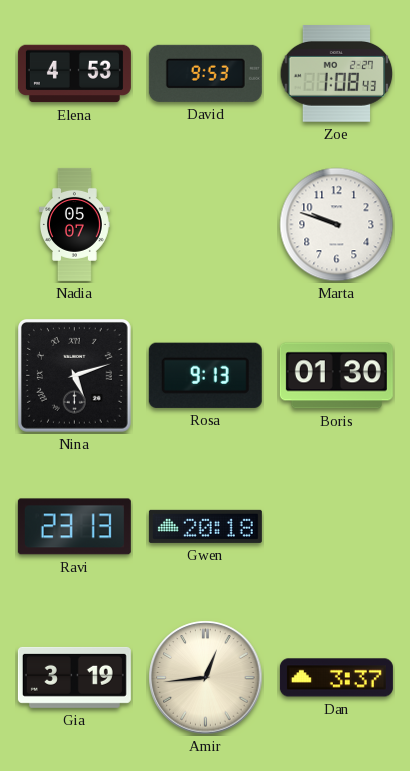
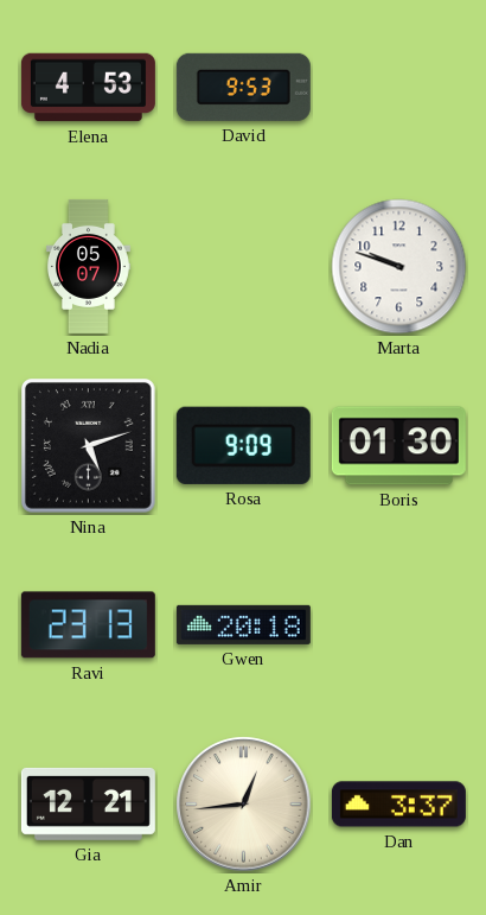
Zoe: 1:08 -> none (337, 74)
Rosa: 9:13 -> 9:09 (243, 445)
Gia: 3:19 -> 12:21 (88, 803)
